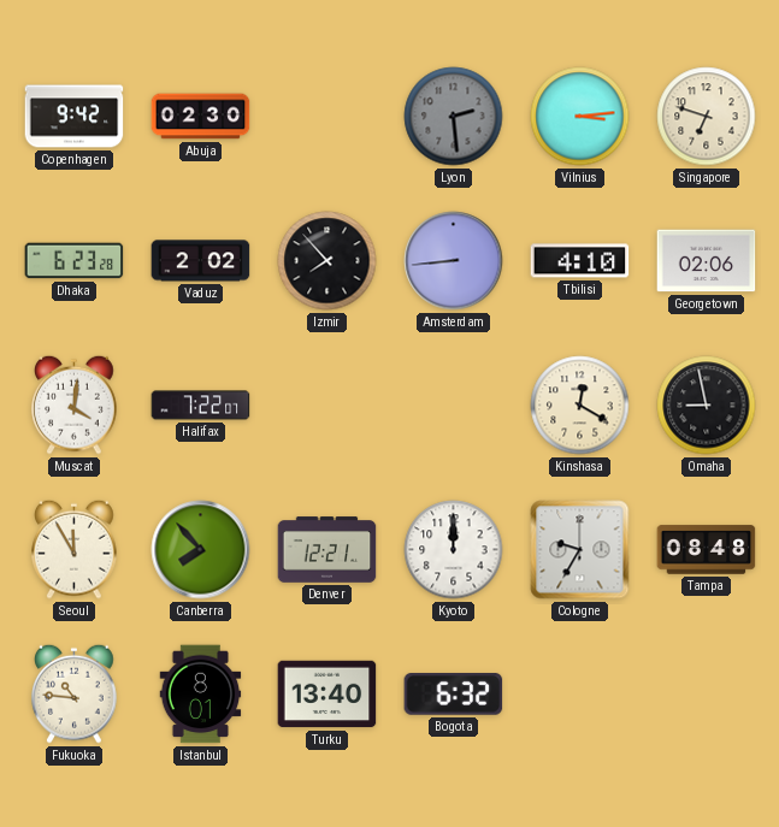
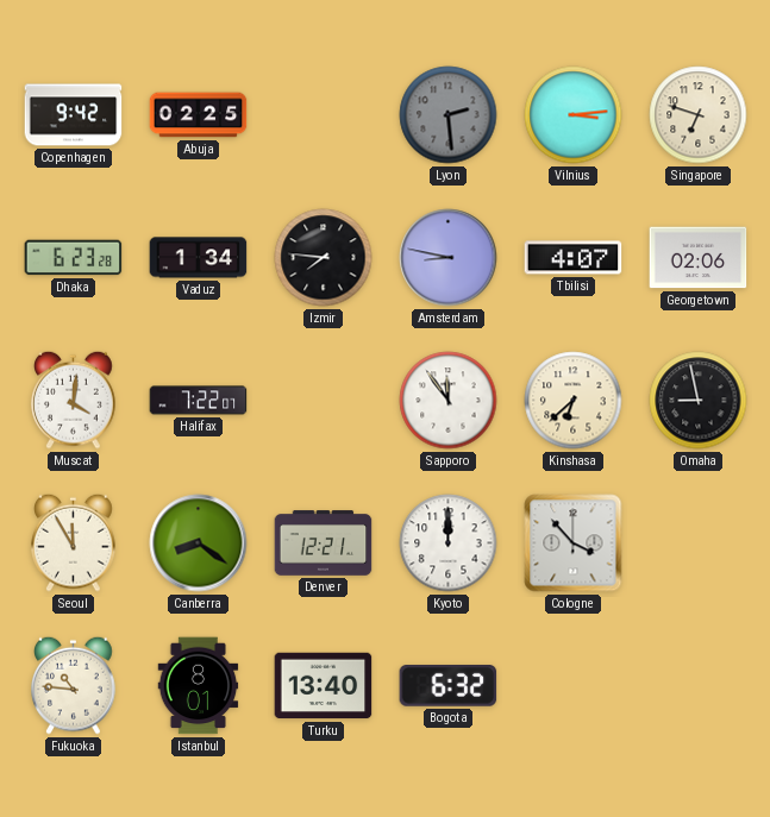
Abuja: 02:30 -> 02:25 (199, 115)
Vaduz: 2:02 -> 1:34 (199, 258)
Izmir: 7:53 -> 7:46 (324, 258)
Amsterdam: 8:44 -> 8:47 (449, 258)
Tbilisi: 4:10 -> 4:07 (574, 258)
Sapporo: none -> 11:54 (449, 401)
Kinshasa: 12:20 -> 6:38 (574, 401)
Canberra: 7:53 -> 8:21 (199, 543)
Cologne: 9:35 -> 3:53 (574, 543)
Tampa: 08:48 -> none (707, 550)
